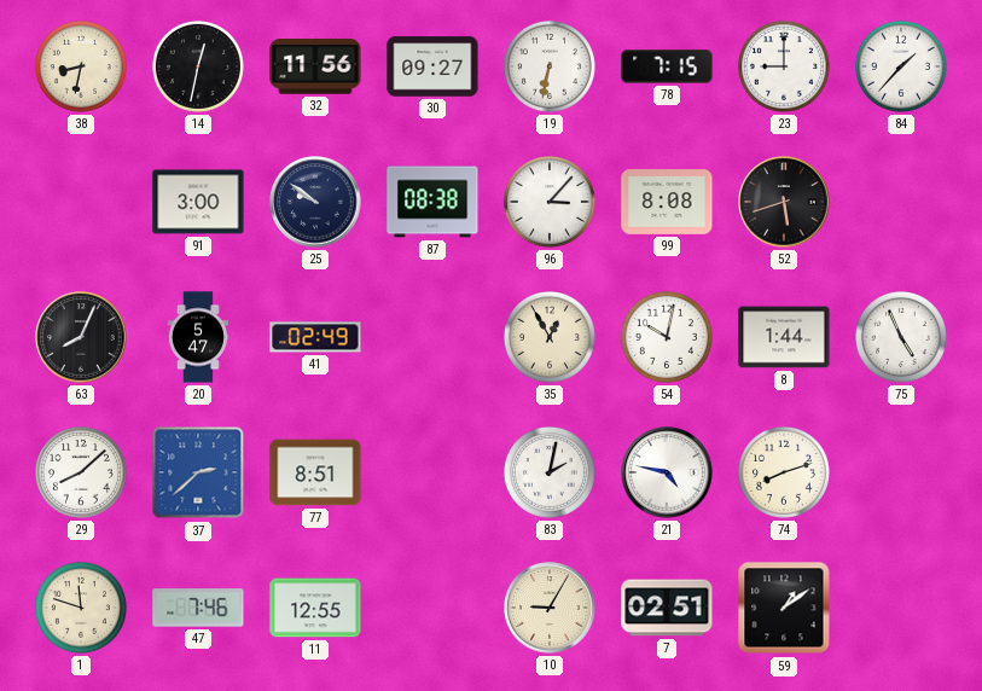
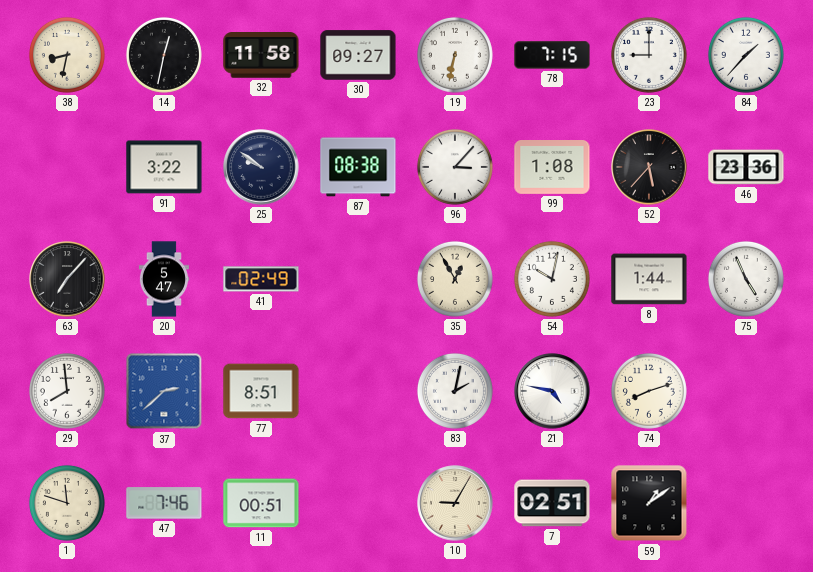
32: 11:56 -> 11:58 (261, 55)
91: 3:00 -> 3:22 (164, 167)
99: 8:08 -> 1:08 (552, 168)
52: 5:42 -> 5:37 (649, 167)
46: none -> 23:36 (746, 167)
63: 8:04 -> 7:07 (67, 279)
29: 8:08 -> 7:59 (67, 391)
11: 12:55 -> 00:51 (261, 503)
